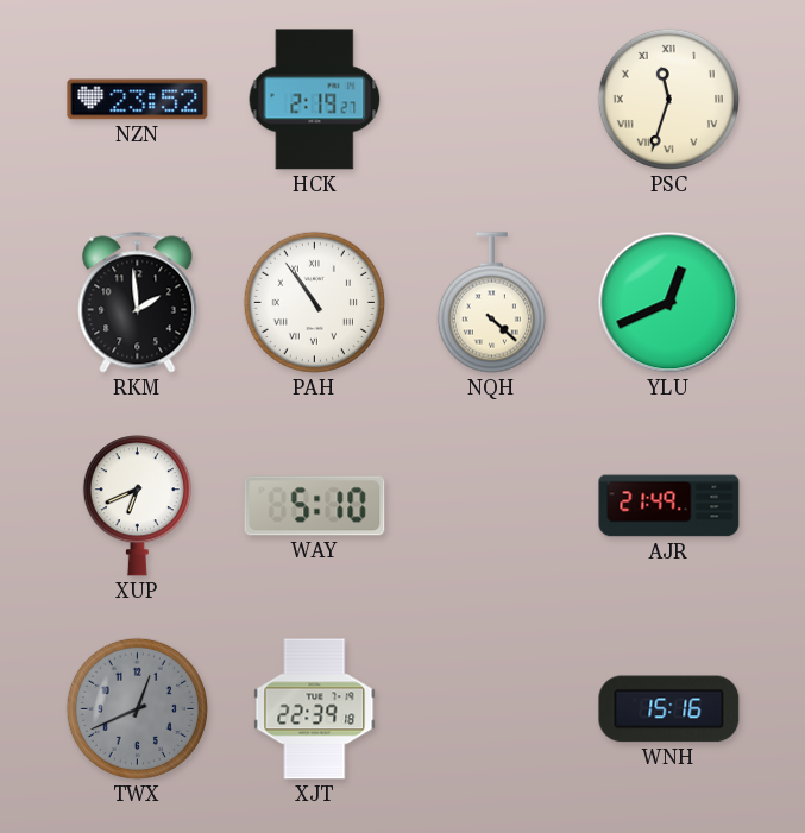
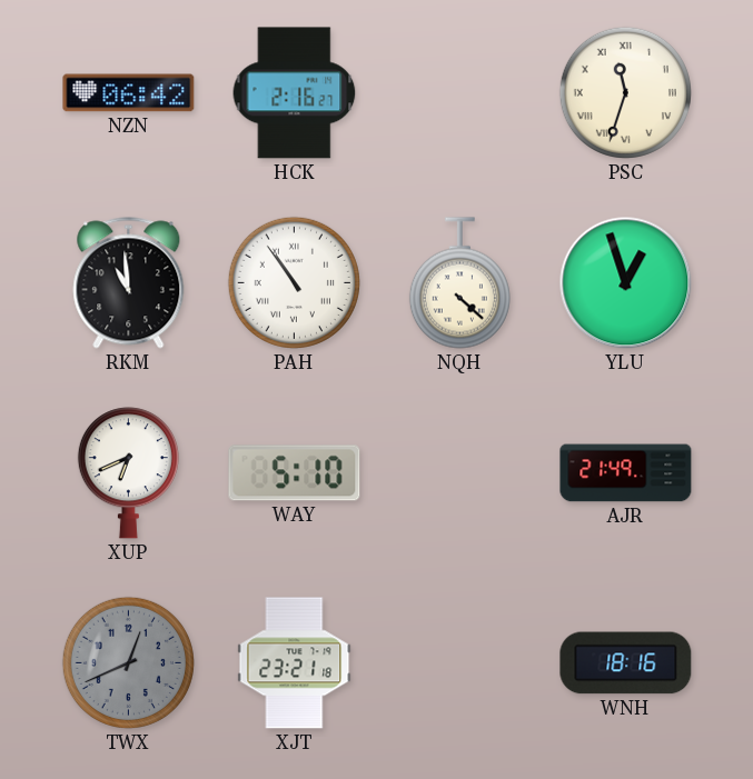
NZN: 23:52 -> 06:42 (129, 93)
HCK: 2:19 -> 2:16 (295, 93)
RKM: 1:59 -> 10:59 (129, 283)
YLU: 12:41 -> 12:57 (626, 283)
XJT: 22:39 -> 23:21 (295, 663)
WNH: 15:16 -> 18:16 (626, 663)
